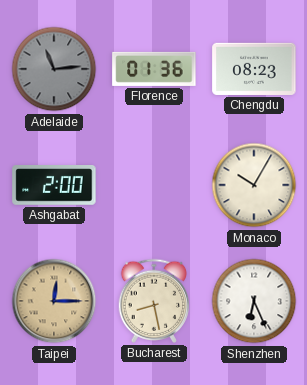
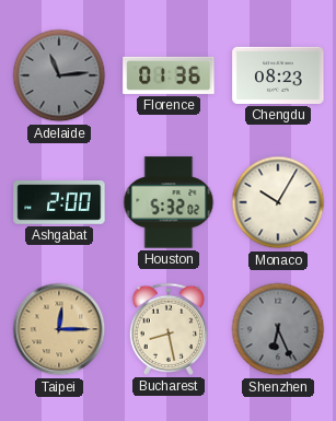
Houston: none -> 5:32 (169, 202)
Shenzhen dial: white -> grey (278, 329)
